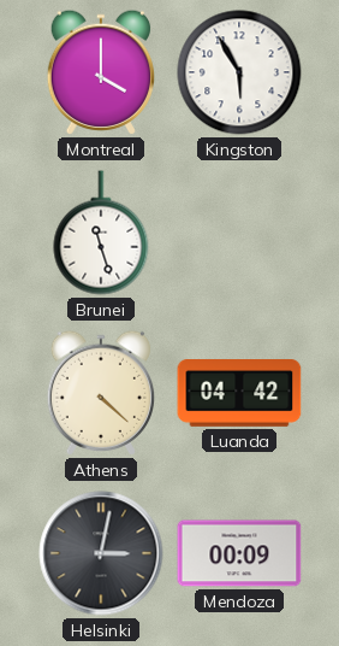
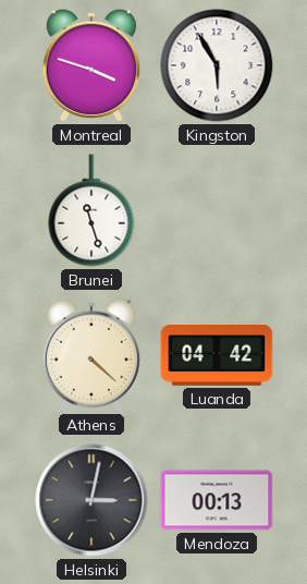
Montreal: 4:00 -> 3:48 (90, 65)
Mendoza: 00:09 -> 00:13 (217, 500)
